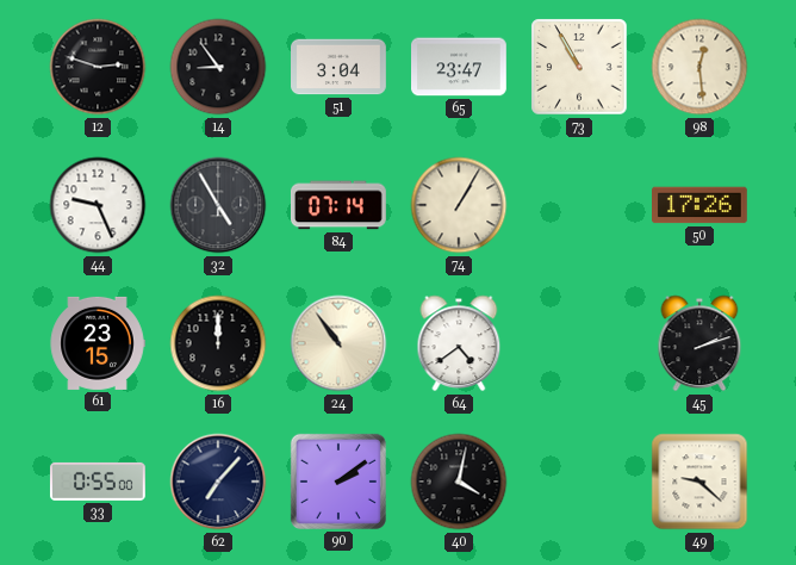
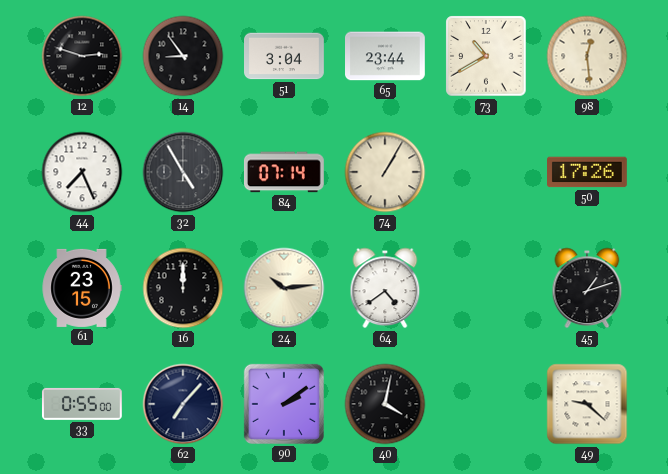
65: 23:47 -> 23:44 (386, 56)
73: 10:55 -> 10:40 (486, 56)
44: 9:26 -> 7:26 (82, 172)
24: 10:54 -> 10:14 (284, 288)
45: 2:12 -> 1:12 (587, 288)
